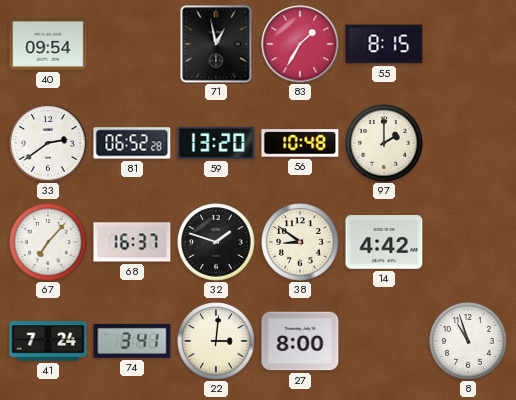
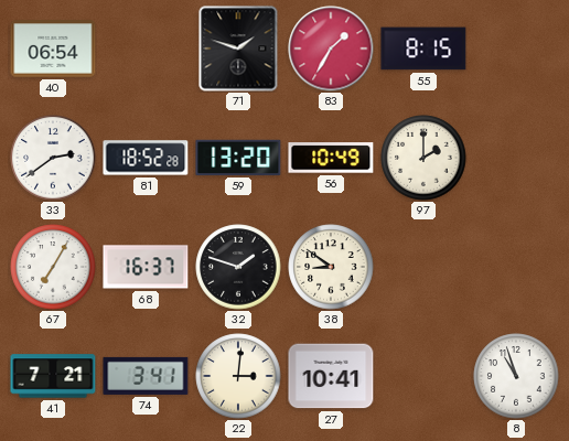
40: 09:54 -> 06:54 (53, 49)
71: 12:58 -> 1:48 (238, 49)
81: 06:52 -> 18:52 (146, 158)
56: 10:48 -> 10:49 (331, 158)
67: 7:07 -> 7:05 (53, 267)
14: 4:42 -> none (384, 242)
41: 7:24 -> 7:21 (53, 376)
27: 8:00 -> 10:41 (331, 376)
